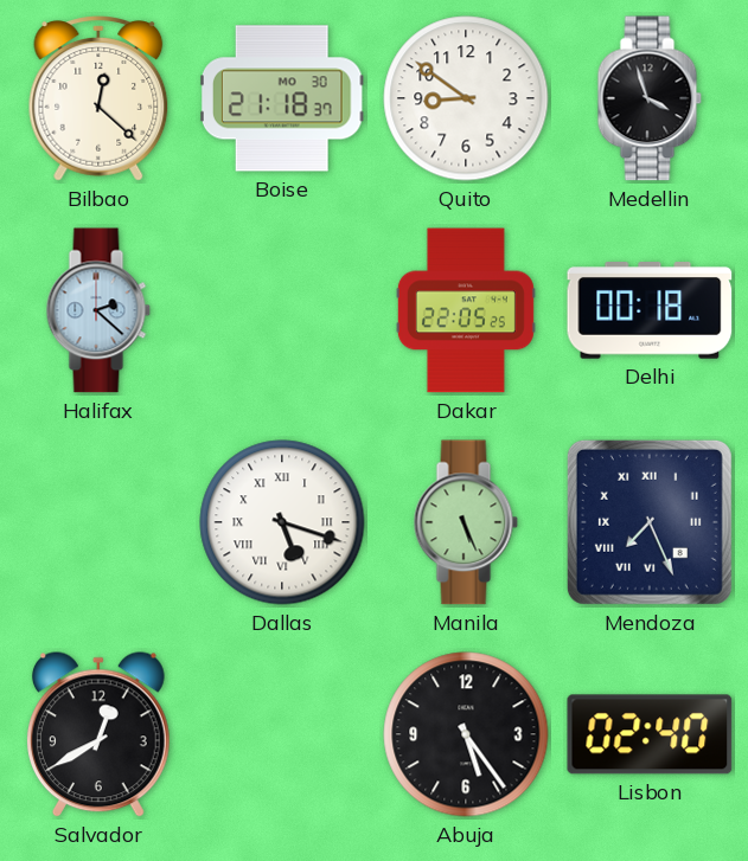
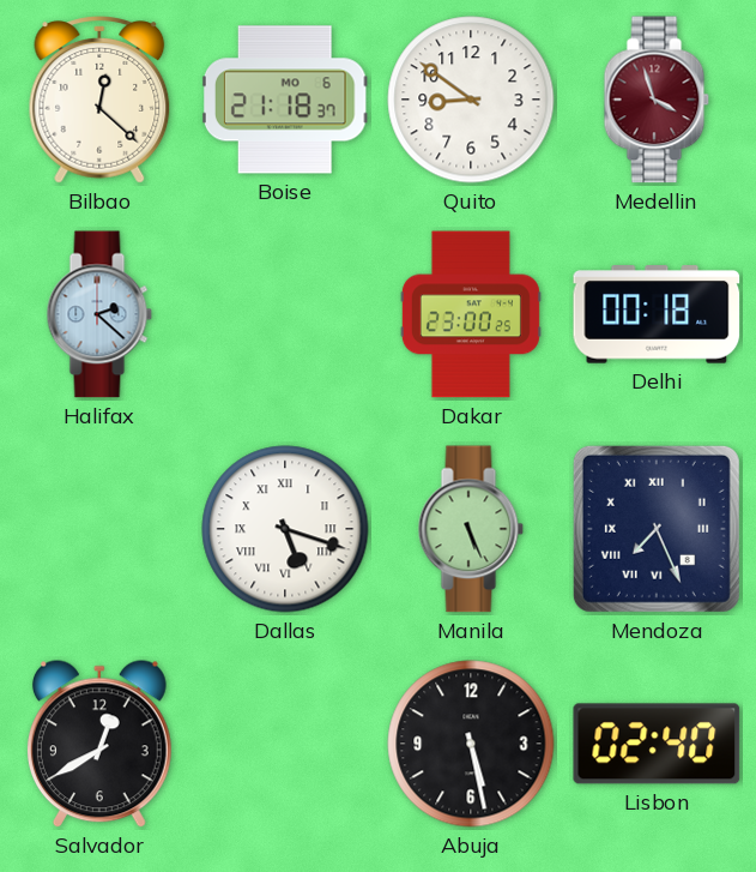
Boise date: MO 30 -> MO 6 (285, 100)
Medellin dial: black -> burgundy (657, 100)
Dakar: 22:05 -> 23:00 (471, 314)
Abuja: 5:24 -> 5:28 (471, 744)
